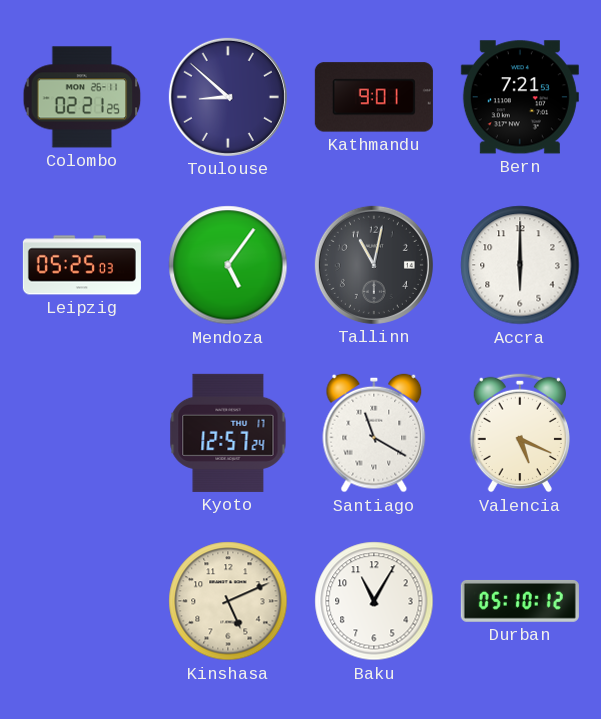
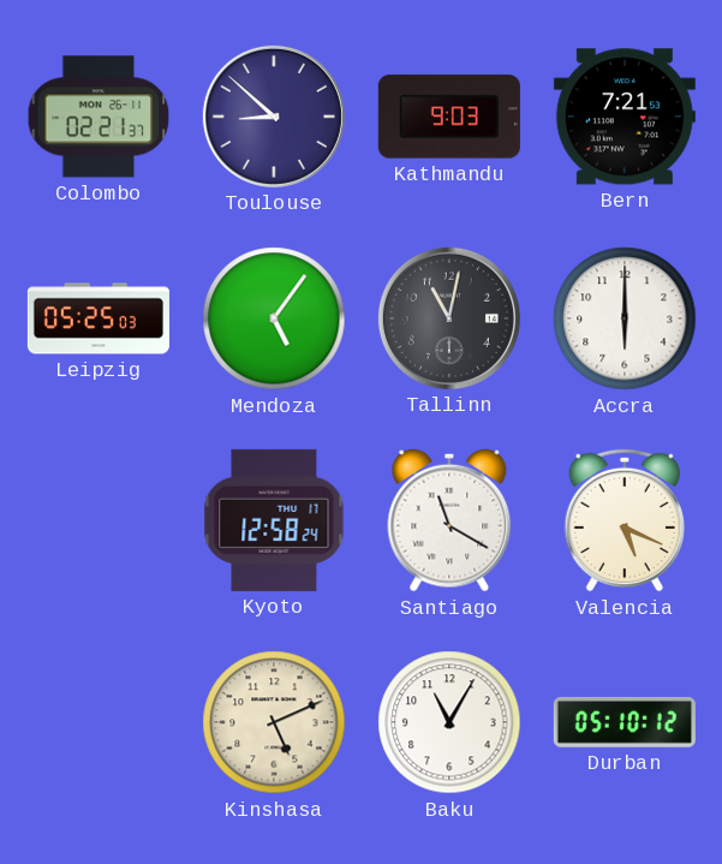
Colombo: 02:21:25 -> 02:21:37 (99, 117)
Kathmandu: 9:01 -> 9:03 (449, 117)
Kyoto: 12:57 -> 12:58 (274, 520)
